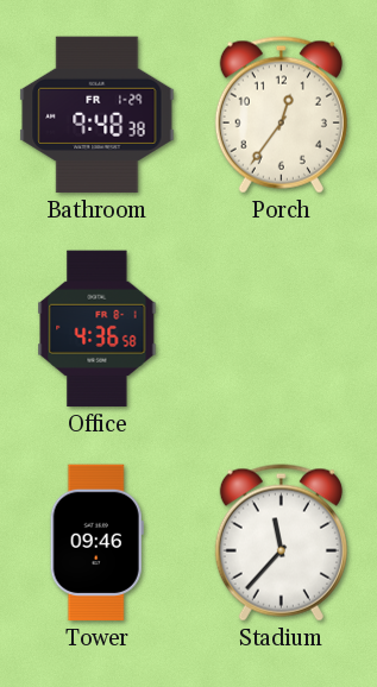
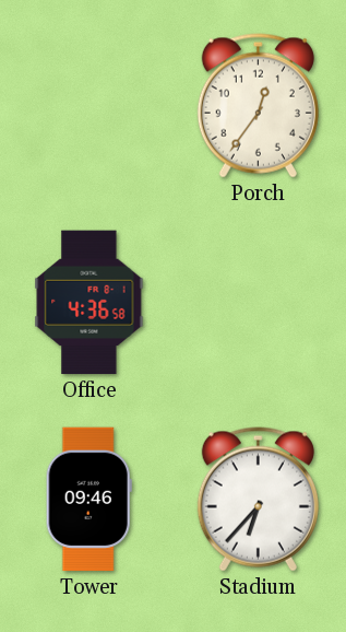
Bathroom: 9:48 -> none (98, 115)
Stadium: 11:37 -> 6:37 (258, 500)
